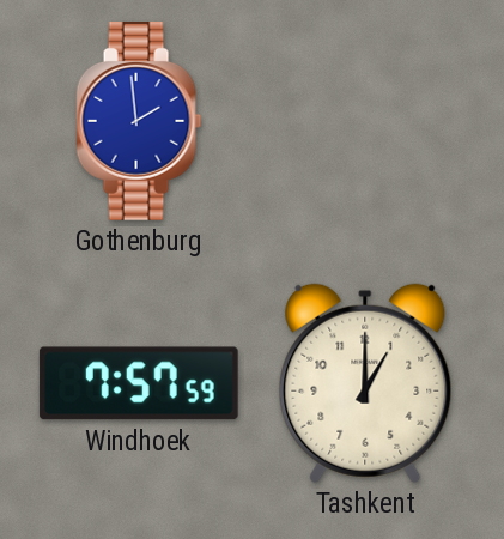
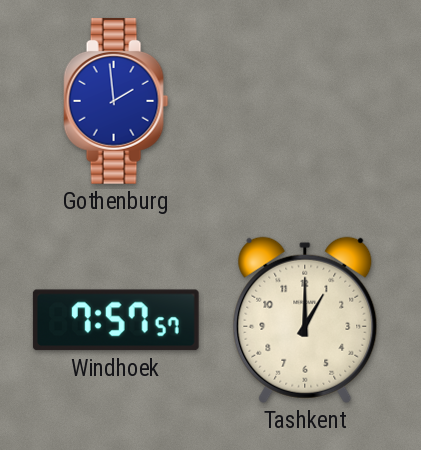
Windhoek: 7:57:59 -> 7:57:57 (116, 320)
